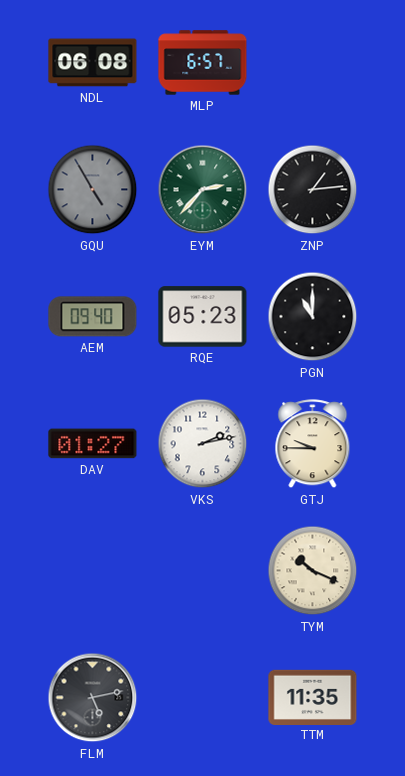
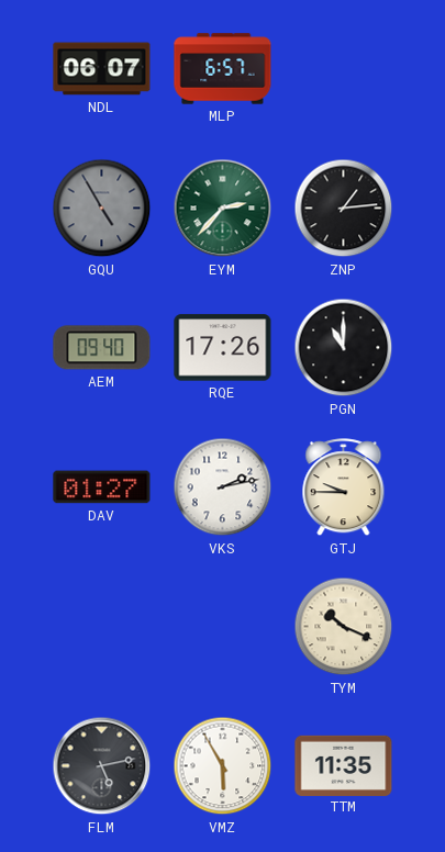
NDL: 06:08 -> 06:07 (102, 69)
RQE: 05:23 -> 17:26 (223, 348)
VMZ: none -> 5:55 (223, 766)
